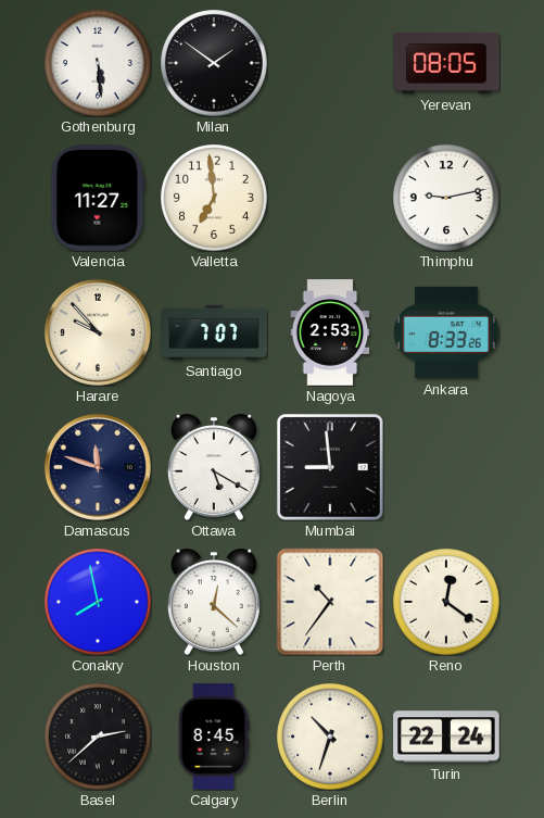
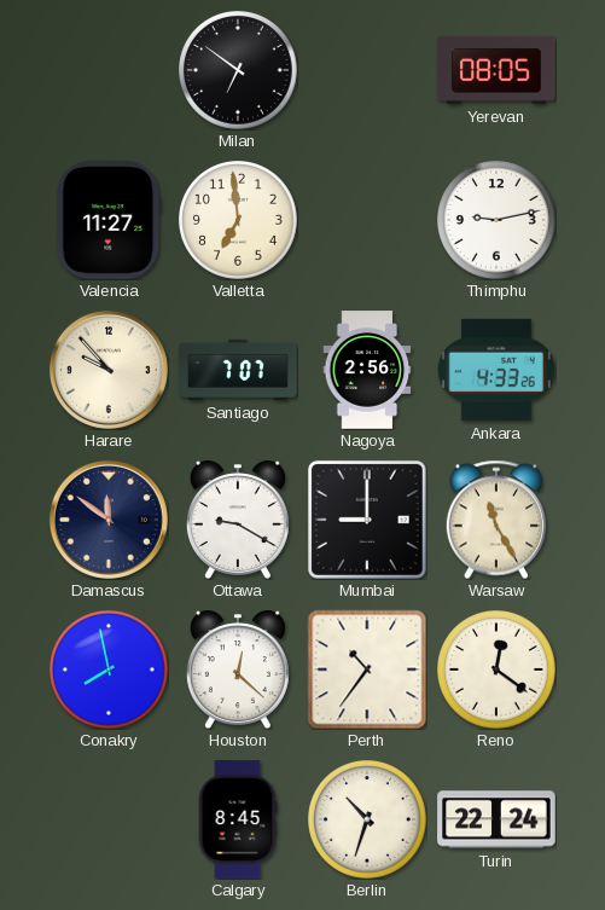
Gothenburg: 5:29 -> none (99, 64)
Milan: 1:51 -> 6:51 (239, 71)
Nagoya: 2:53 -> 2:56 (367, 370)
Ankara: 8:33 -> 4:33 (498, 370)
Damascus: 11:48 -> 11:51 (109, 520)
Ottawa: 5:20 -> 9:20 (238, 520)
Mumbai: 8:59 -> 9:00 (367, 520)
Warsaw: none -> 11:25 (496, 520)
Basel: 2:38 -> none (99, 738)
